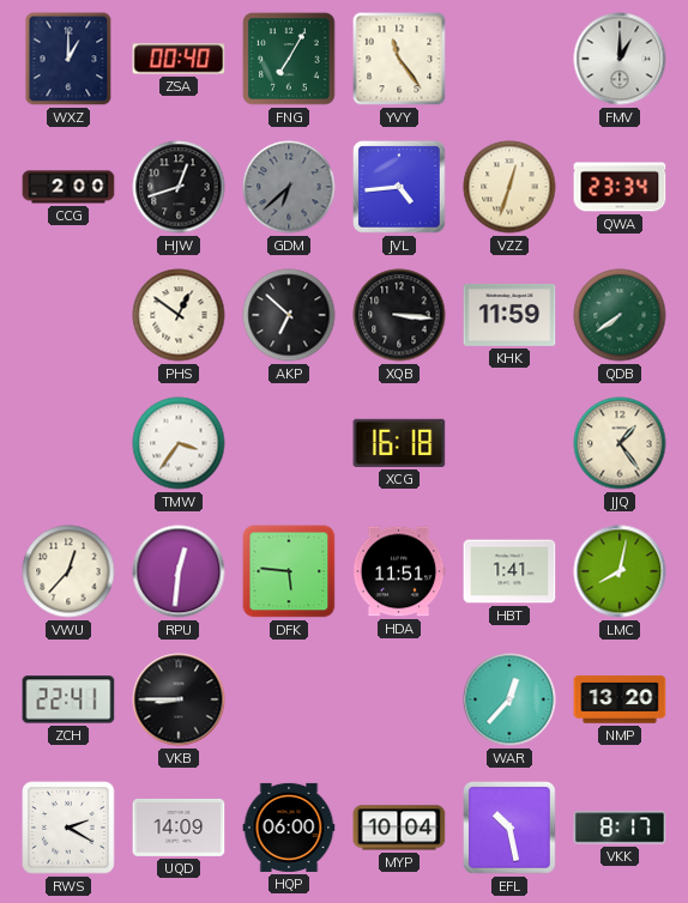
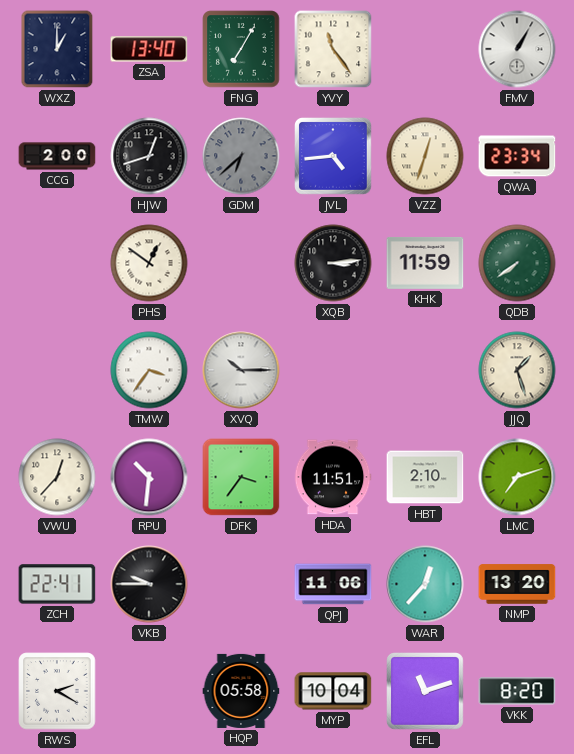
ZSA: 00:40 -> 13:40 (149, 49)
FMV: 1:00 -> 1:05 (517, 49)
AKP: 6:52 -> none (289, 315)
XQB: 3:16 -> 3:14 (333, 263)
XVQ: none -> 10:15 (241, 370)
XCG: 16:18 -> none (399, 443)
JJQ: 1:24 -> 1:27 (517, 370)
RPU: 12:31 -> 10:31 (149, 477)
DFK: 5:46 -> 3:36 (241, 477)
HBT: 1:41 -> 2:10 (425, 477)
LMC: 8:02 -> 7:12 (517, 477)
VKB: 8:45 -> 9:45 (149, 584)
QPJ: none -> 11:06 (333, 584)
UQD: 14:09 -> none (179, 828)
HQP: 06:00 -> 05:58 (241, 691)
EFL: 10:28 -> 11:12 (426, 692)
VKK: 8:17 -> 8:20 (517, 691)
